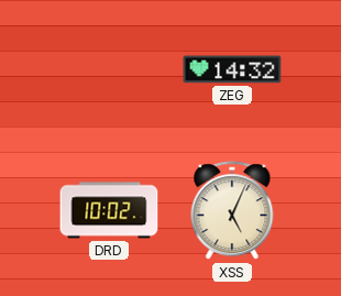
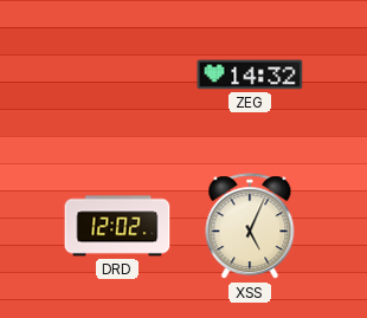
DRD: 10:02 -> 12:02 (117, 226)
